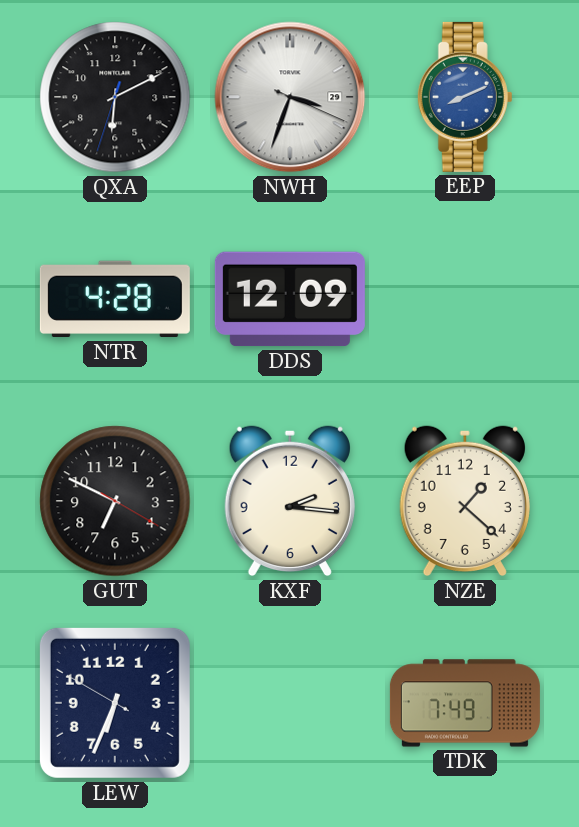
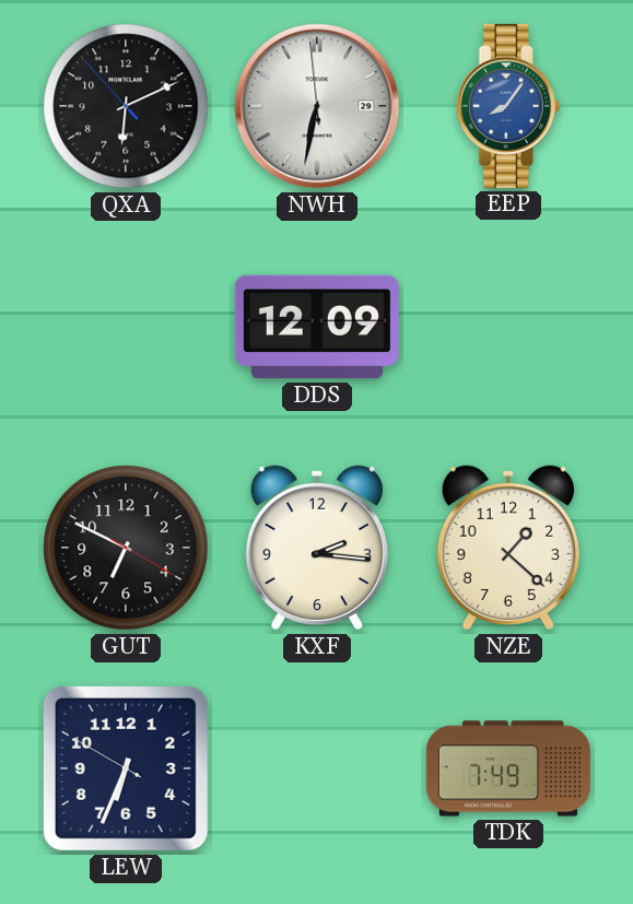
QXA: 6:10:33 -> 6:10:53 (126, 106)
NWH: 3:33 -> 6:31 (317, 106)
EEP: 8:11 -> 8:06 (508, 106)
NTR: 4:28 -> none (115, 299)
